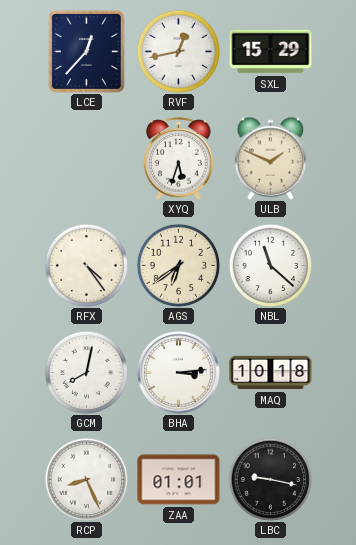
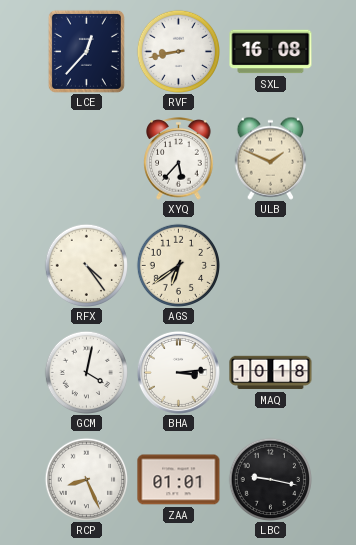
RVF: 12:43 -> 8:43 (178, 51)
SXL: 15:29 -> 16:08 (271, 52)
XYQ: 5:33 -> 5:37 (179, 159)
NBL: 11:22 -> none (270, 265)
GCM: 8:02 -> 4:02 (86, 372)
